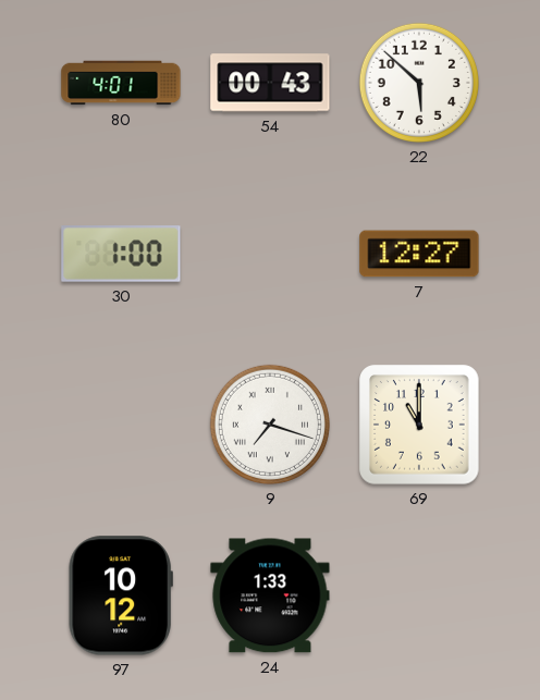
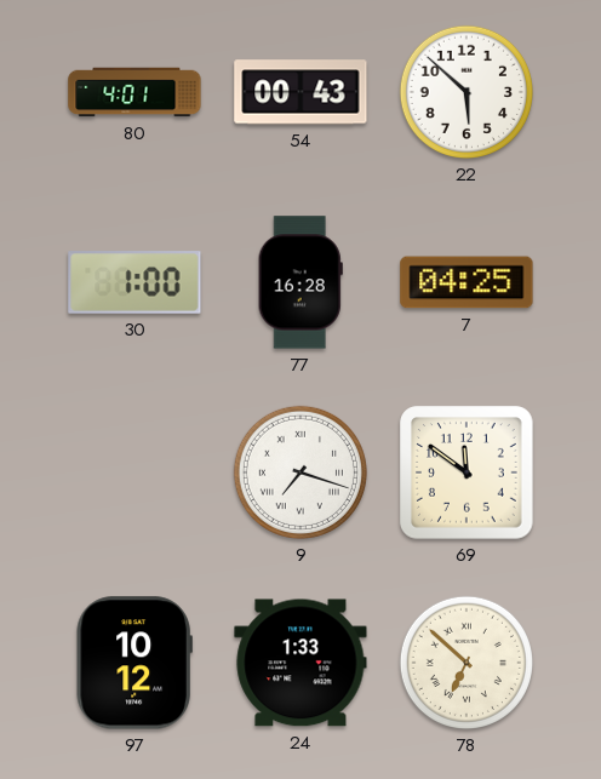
77: none -> 16:28 (300, 282)
7: 12:27 -> 04:25 (467, 282)
69: 11:00 -> 11:51 (467, 472)
78: none -> 6:52 (467, 663)
